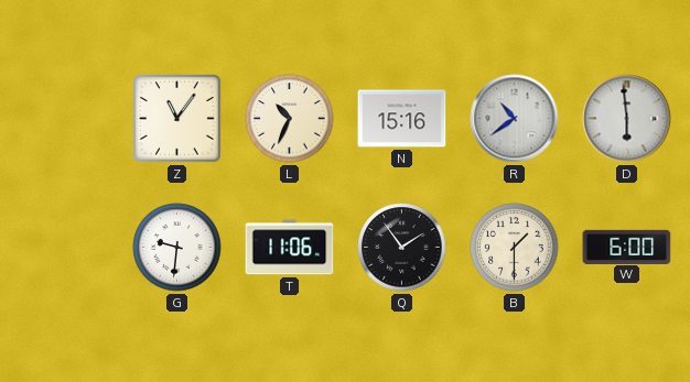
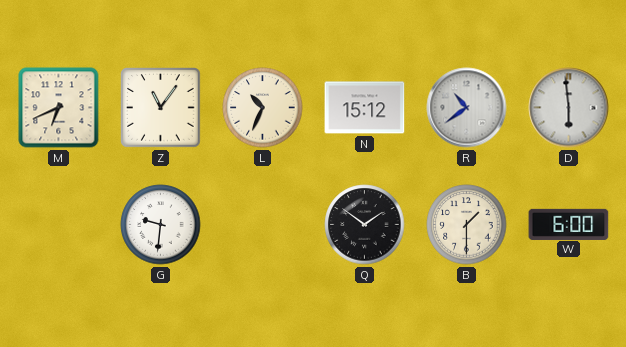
M: none -> 6:41 (59, 108)
N: 15:16 -> 15:12 (365, 108)
T: 11:06 -> none (290, 248)
Q: 1:54 -> 1:51 (365, 225)
